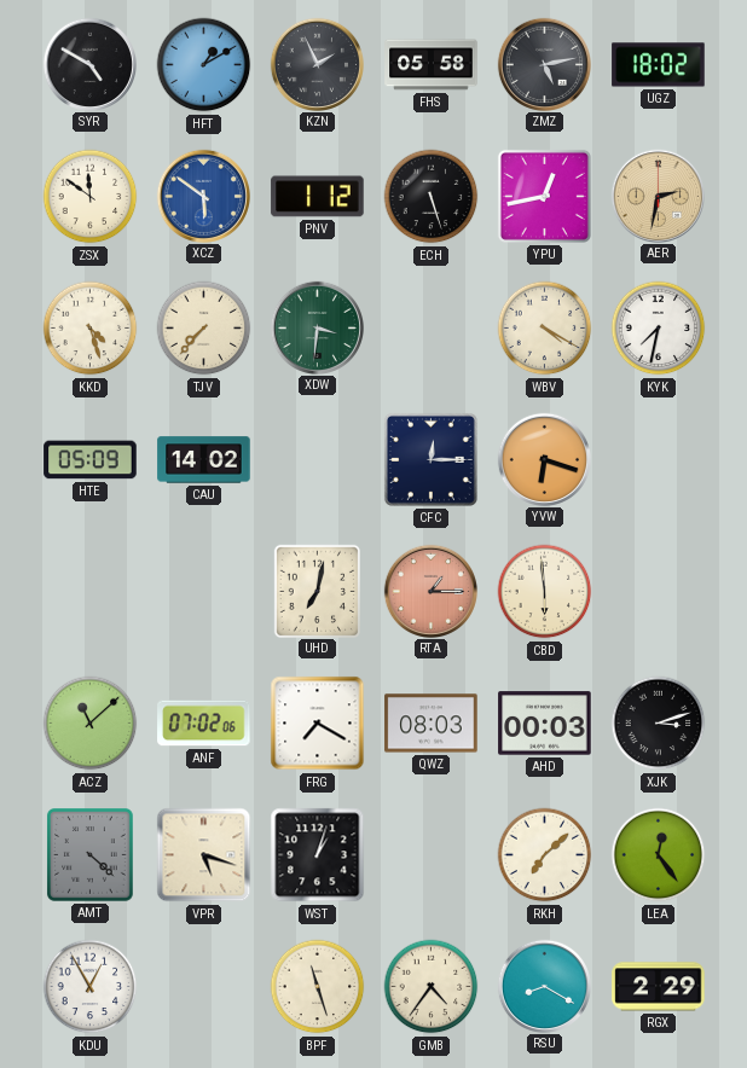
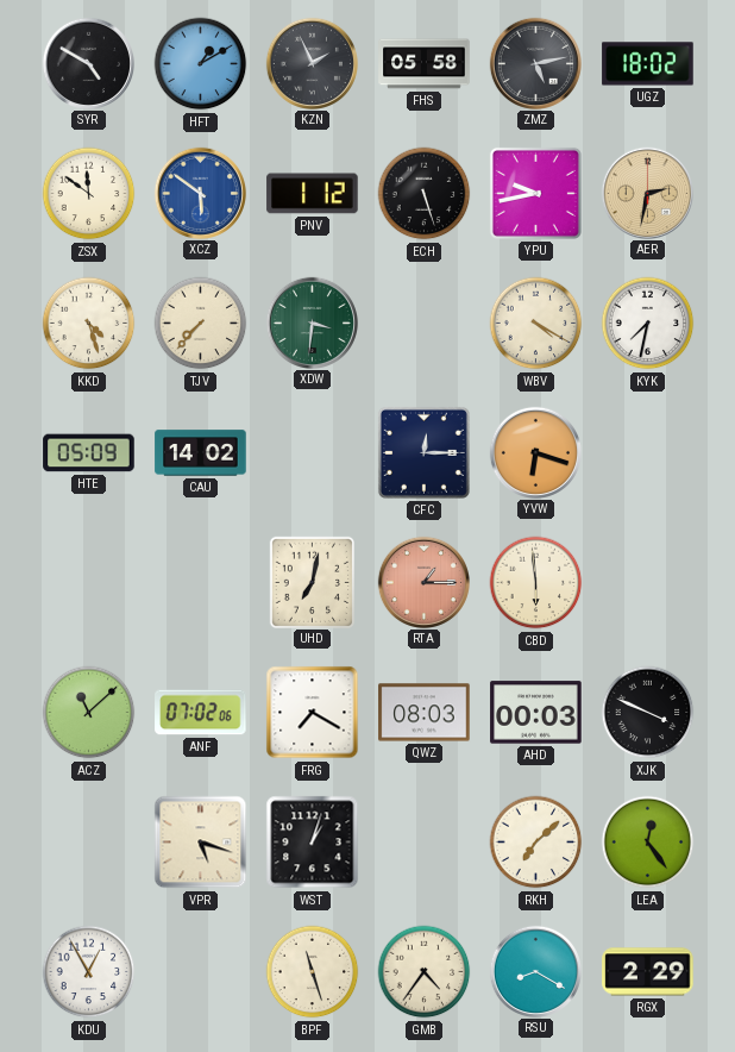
YPU: 12:43 -> 9:43 (535, 193)
XJK: 3:12 -> 3:49 (648, 713)
AMT: 4:22 -> none (91, 855)
